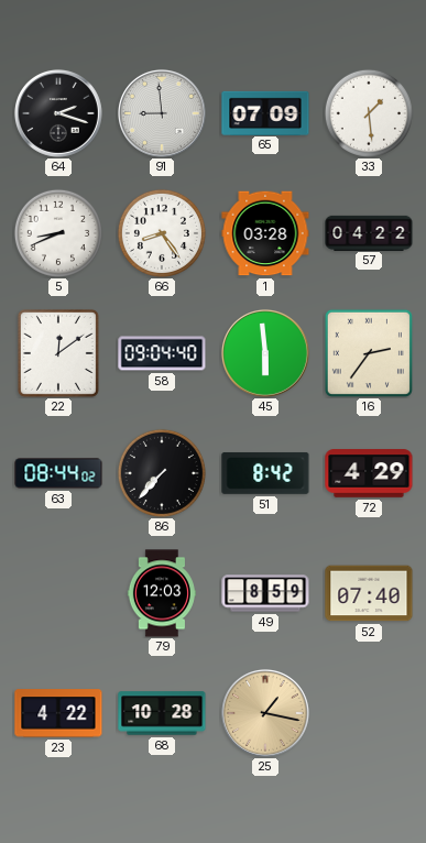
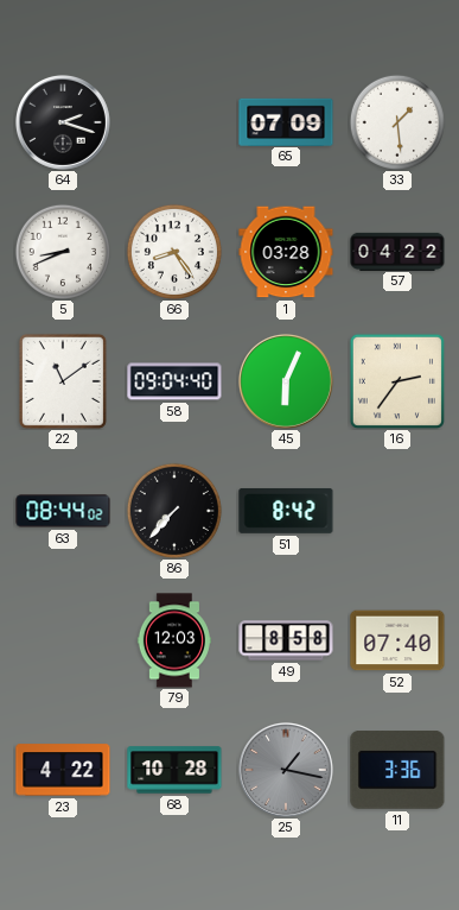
91: 8:59 -> none (162, 113)
22: 12:09 -> 11:09 (63, 381)
45: 5:59 -> 6:04 (286, 381)
72: 4:29 -> none (369, 473)
49: 8:59 -> 8:58 (286, 640)
25 dial: champagne -> grey (286, 770)
11: none -> 3:36 (397, 771)
